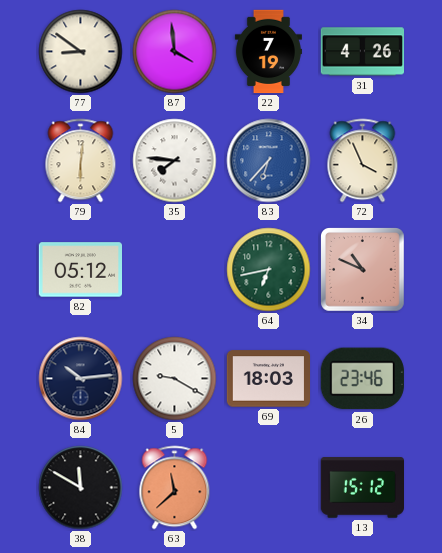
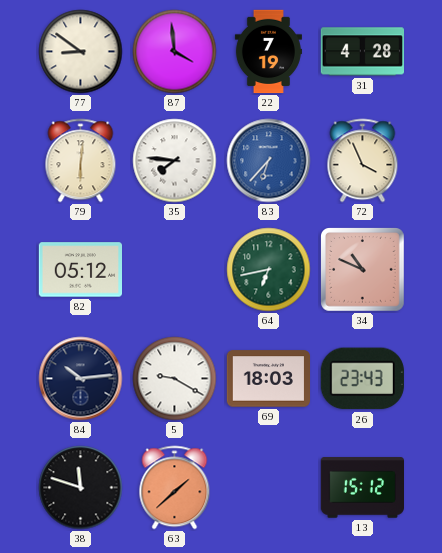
31: 4:26 -> 4:28 (362, 52)
26: 23:46 -> 23:43 (362, 379)
38: 11:50 -> 11:48 (81, 488)
63: 11:38 -> 1:38 (175, 488)
